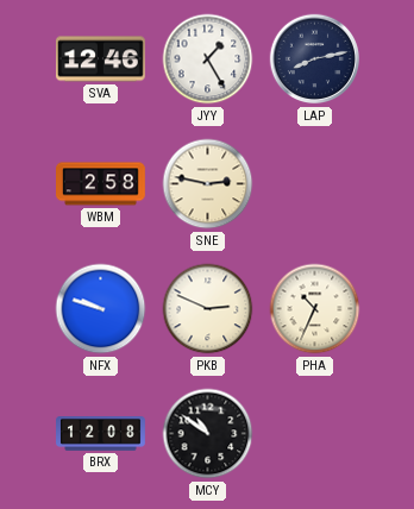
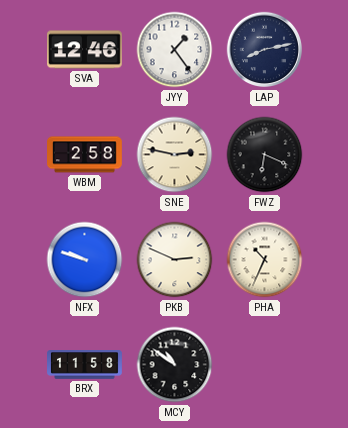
JYY: 1:25 -> 1:24 (175, 50)
FWZ: none -> 6:19 (265, 155)
BRX: 12:08 -> 11:58 (85, 365)
